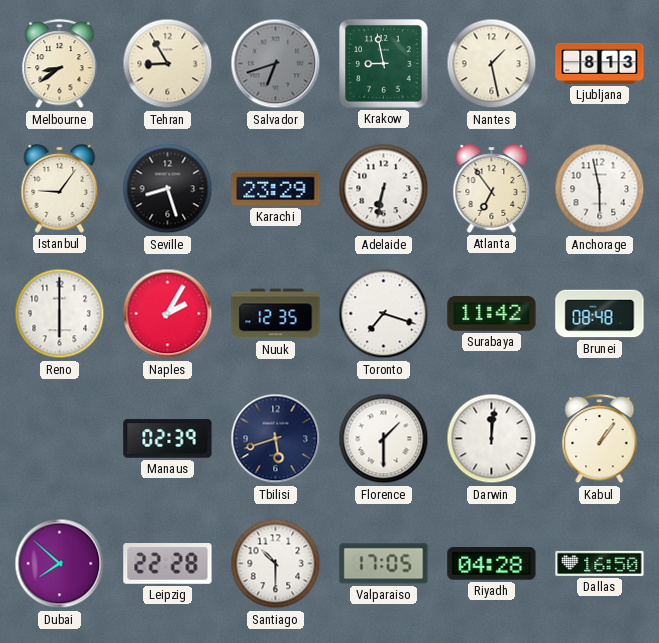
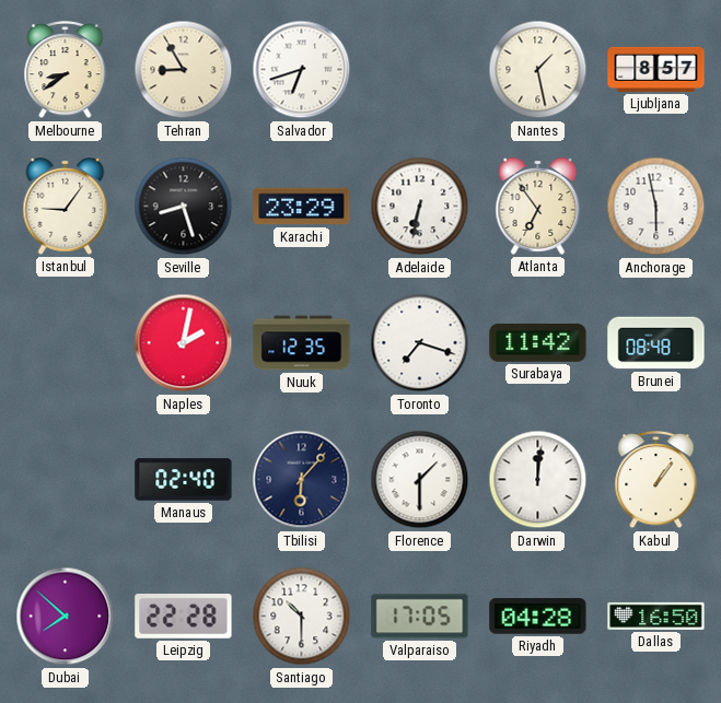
Salvador dial: grey -> white (302, 70)
Krakow: 8:58 -> none (384, 64)
Ljubljana: 8:13 -> 8:57 (656, 69)
Reno: 6:00 -> none (60, 314)
Naples: 2:05 -> 2:02 (184, 343)
Manaus: 02:39 -> 02:40 (184, 480)
Tbilisi: 5:42 -> 6:07 (302, 480)
